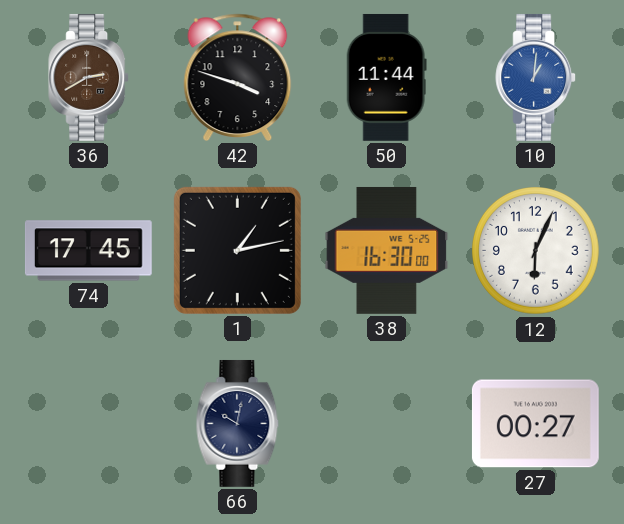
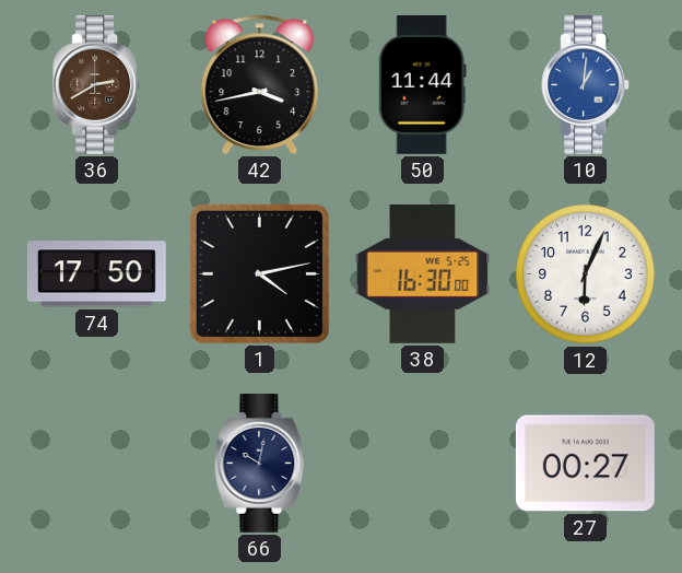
42: 3:48 -> 3:43 (260, 84)
74: 17:45 -> 17:50 (96, 274)
1: 1:13 -> 4:13 (259, 273)
